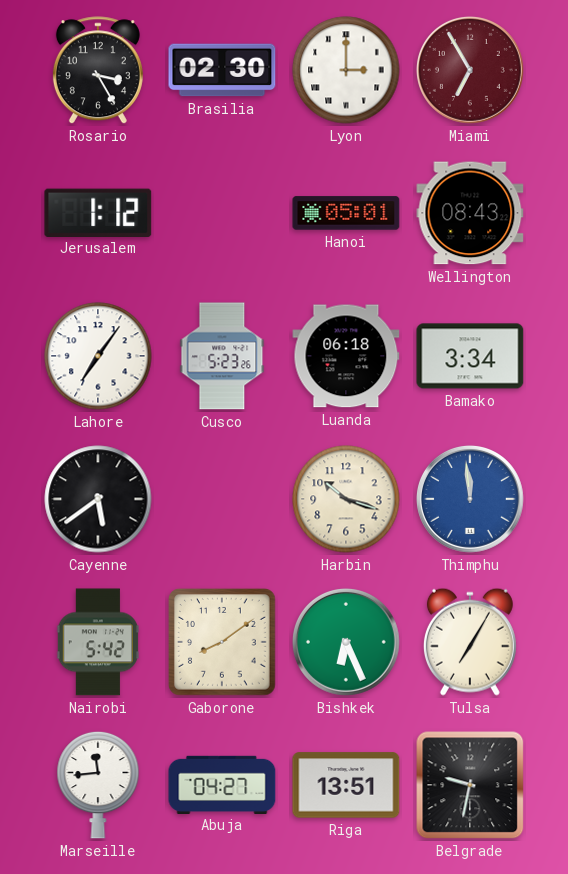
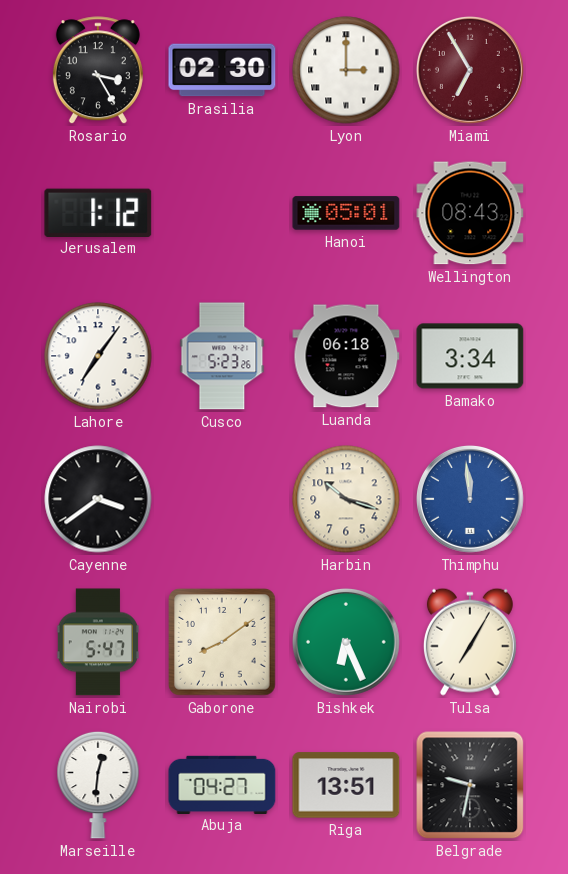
Cayenne: 5:39 -> 3:39 (98, 499)
Nairobi: 5:42 -> 5:47 (98, 642)
Marseille: 11:44 -> 12:31 (98, 785)
